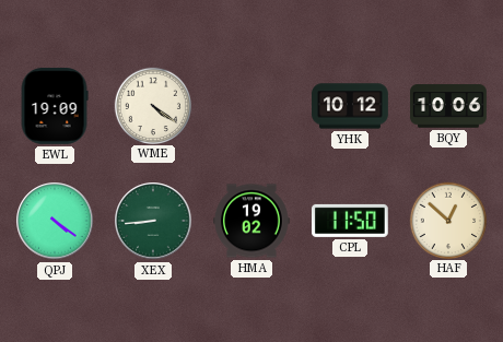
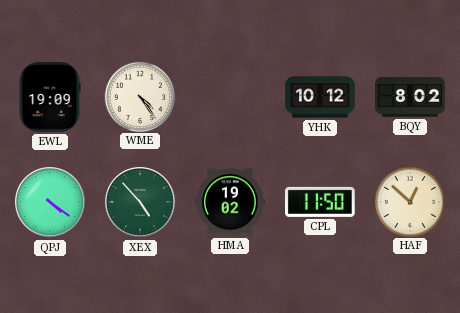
WME: 4:21 -> 4:24 (139, 96)
BQY: 10:06 -> 8:02 (410, 97)
XEX: 8:44 -> 4:53 (140, 202)
